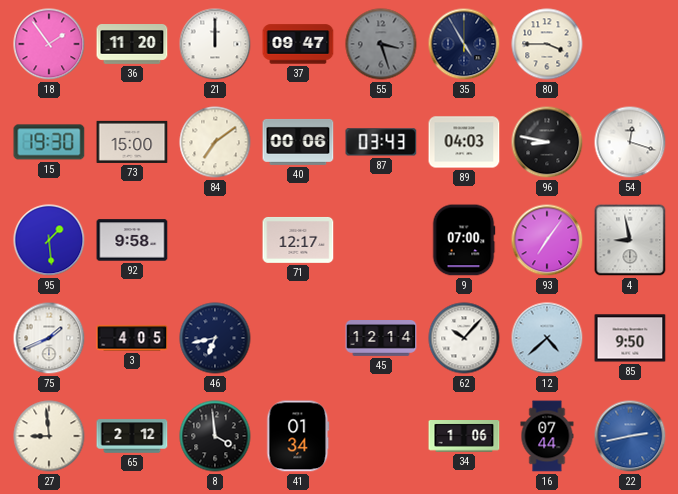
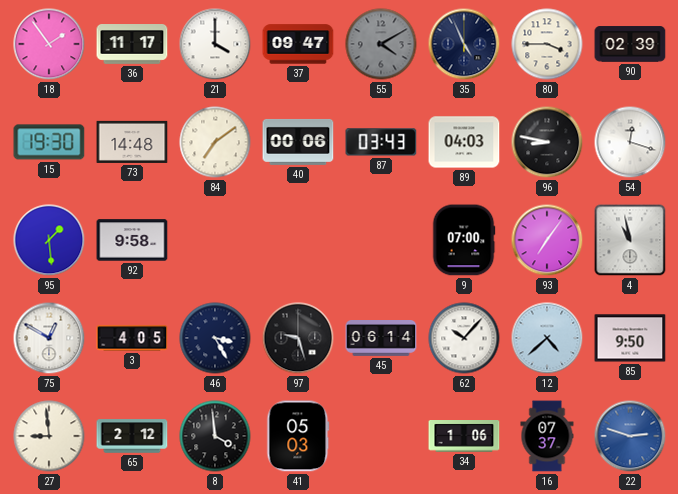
36: 11:20 -> 11:17 (132, 45)
21: 12:00 -> 4:00 (215, 44)
55: 3:27 -> 4:10 (381, 44)
35: 4:55 -> 4:56 (464, 44)
90: none -> 02:39 (630, 44)
73: 15:00 -> 14:48 (132, 142)
71: 12:17 -> none (298, 240)
4: 8:58 -> 10:58 (630, 240)
75: 1:41 -> 12:50 (49, 338)
46: 6:43 -> 3:25 (215, 338)
97: none -> 9:27 (298, 338)
45: 12:14 -> 06:14 (381, 339)
41: 01:34 -> 05:03 (298, 436)
16: 07:44 -> 07:37 (547, 436)
22: 2:43 -> 2:48 (630, 436)
